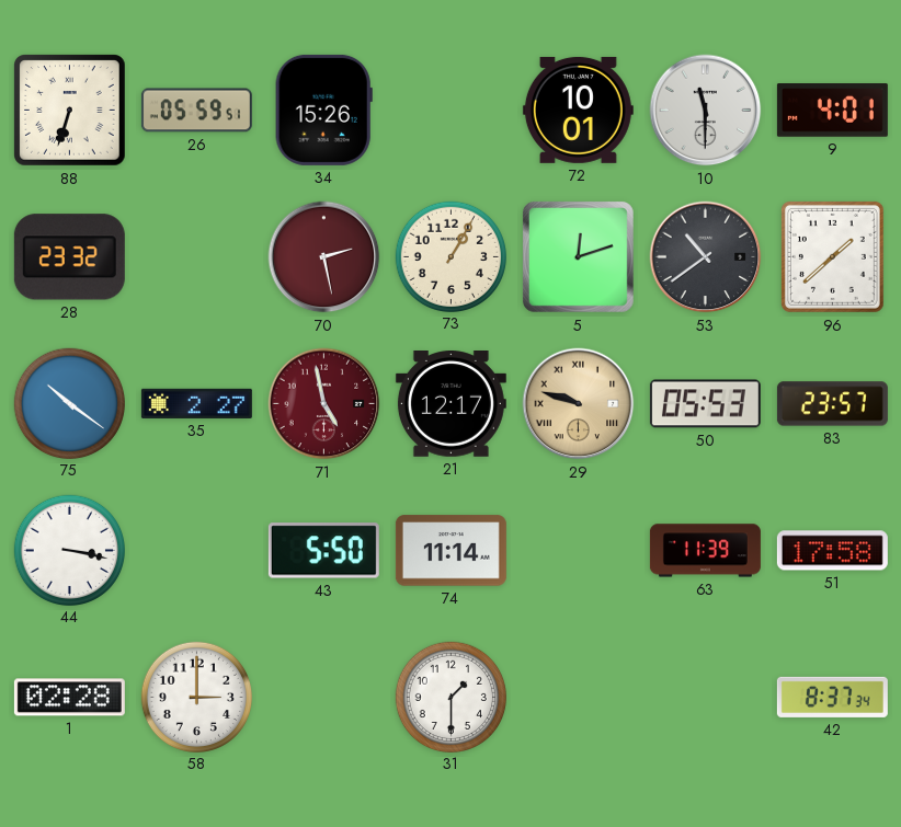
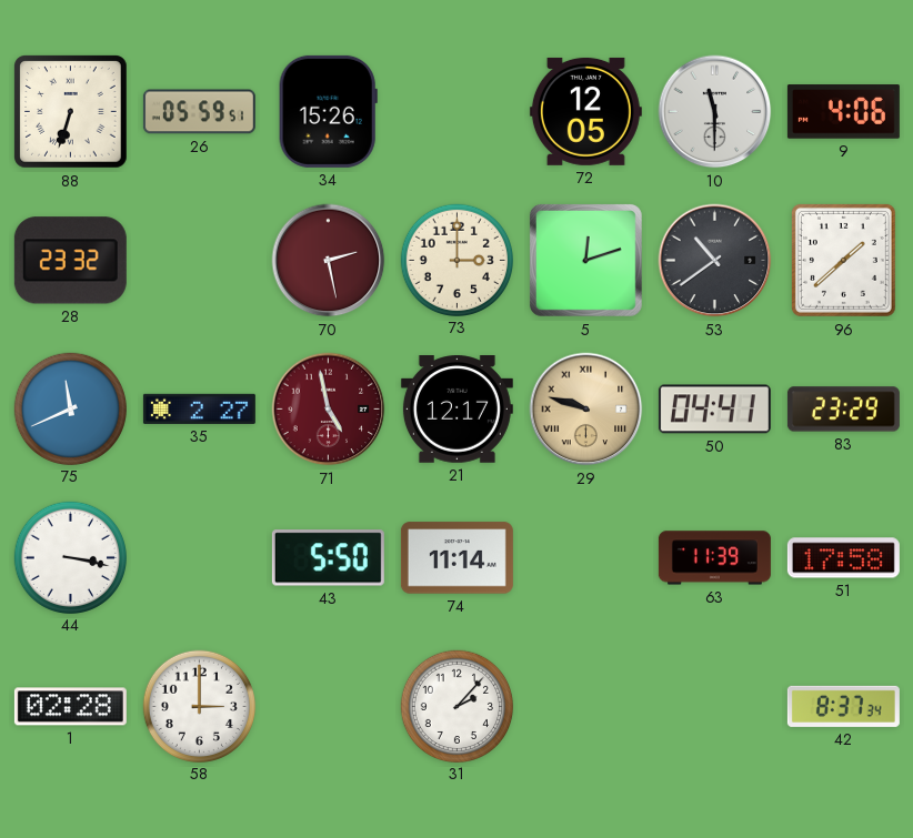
72: 10:01 -> 12:05 (585, 111)
9: 4:01 -> 4:06 (843, 112)
73: 1:05 -> 3:00 (456, 260)
75: 10:21 -> 11:41 (70, 408)
50: 05:53 -> 04:41 (714, 410)
83: 23:57 -> 23:29 (843, 410)
31: 1:30 -> 2:07 (456, 706)
